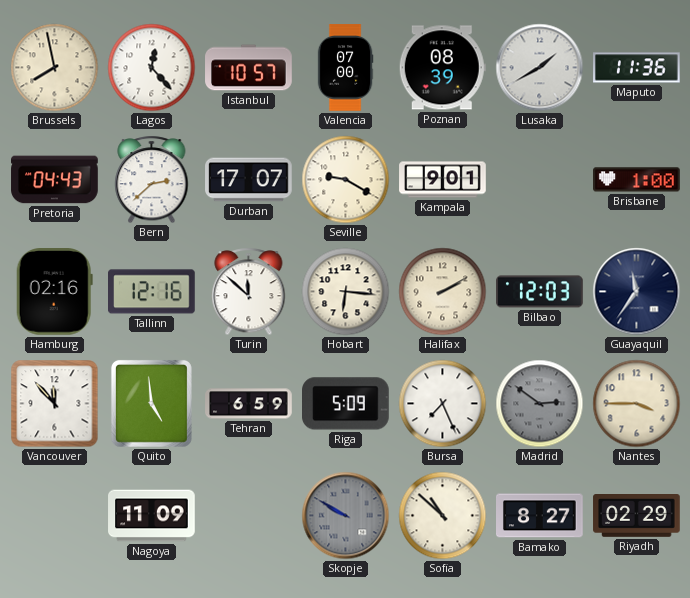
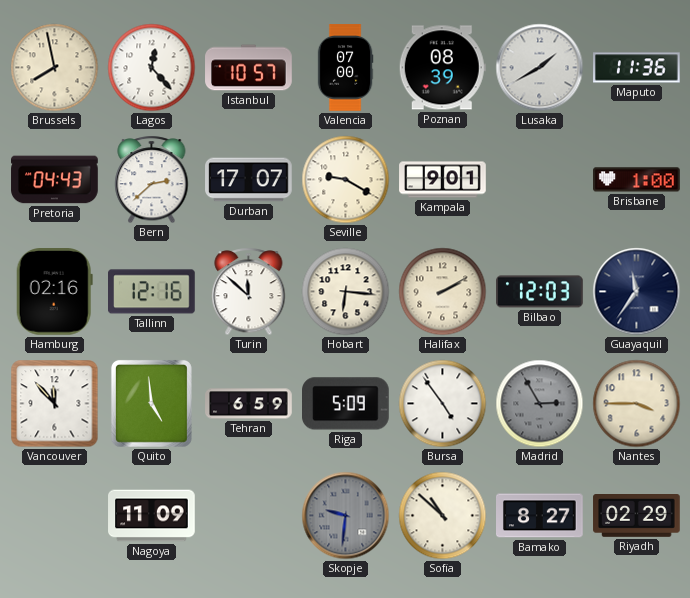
Bursa: 7:26 -> 4:54 (443, 404)
Madrid: 2:51 -> 2:55 (540, 404)
Skopje: 9:50 -> 9:31 (346, 516)
